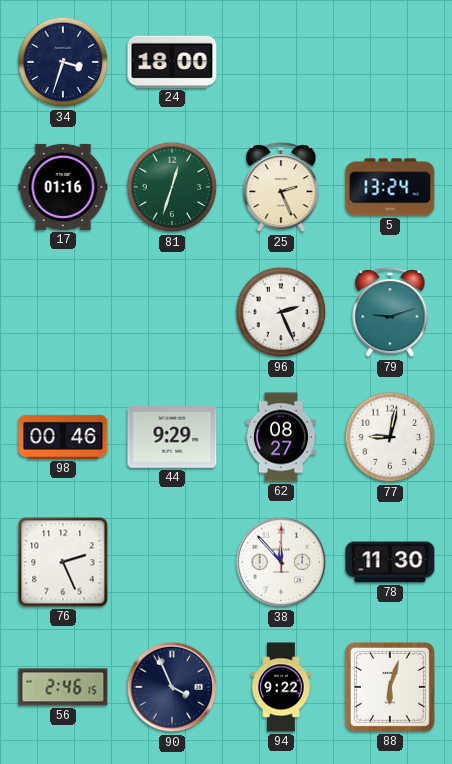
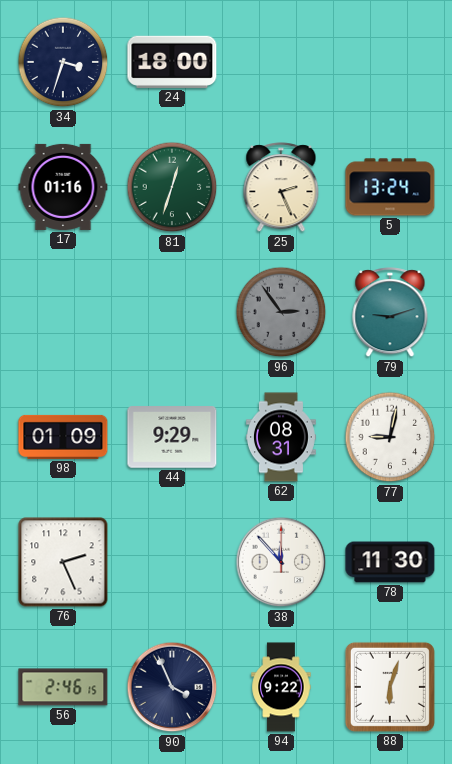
96: 2:26 -> 2:54 (281, 312)
96 dial: white -> grey (281, 312)
98: 00:46 -> 01:09 (63, 437)
62: 08:27 -> 08:31 (281, 437)
